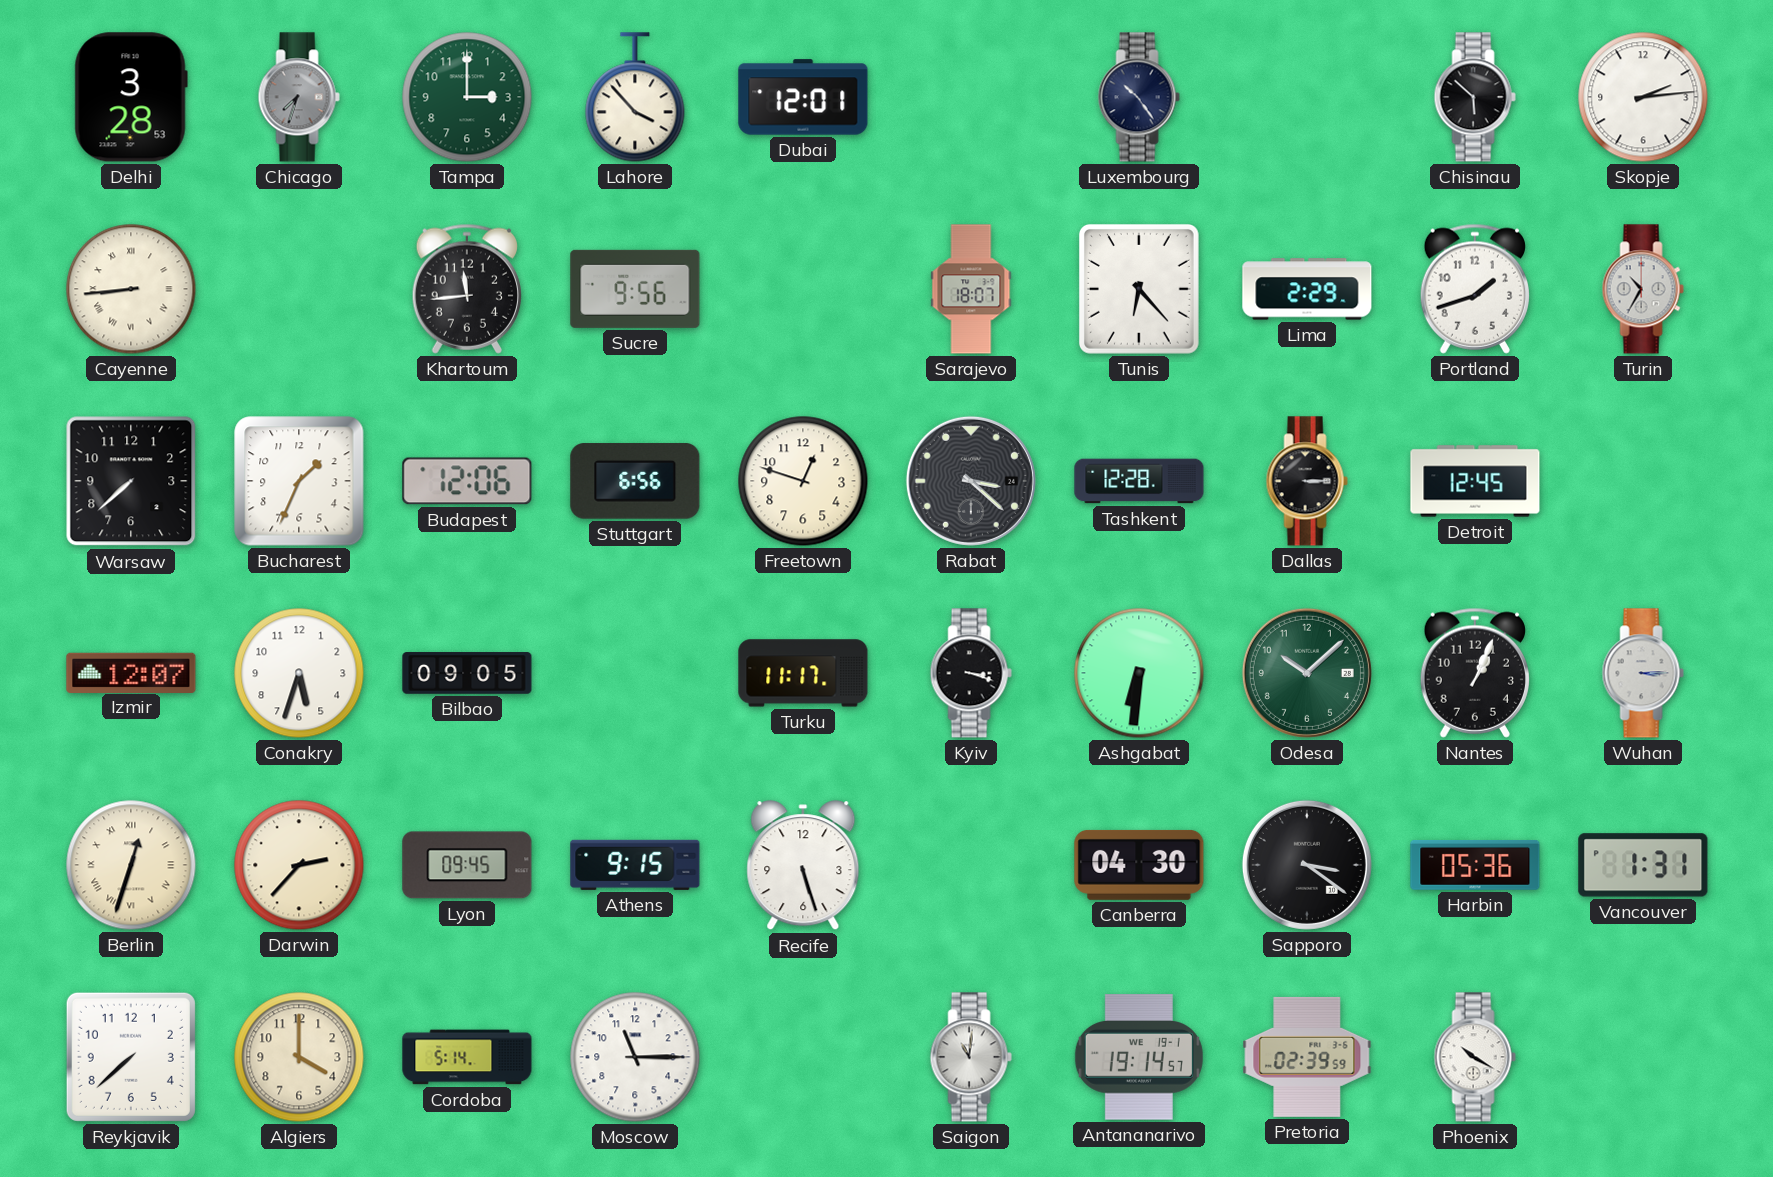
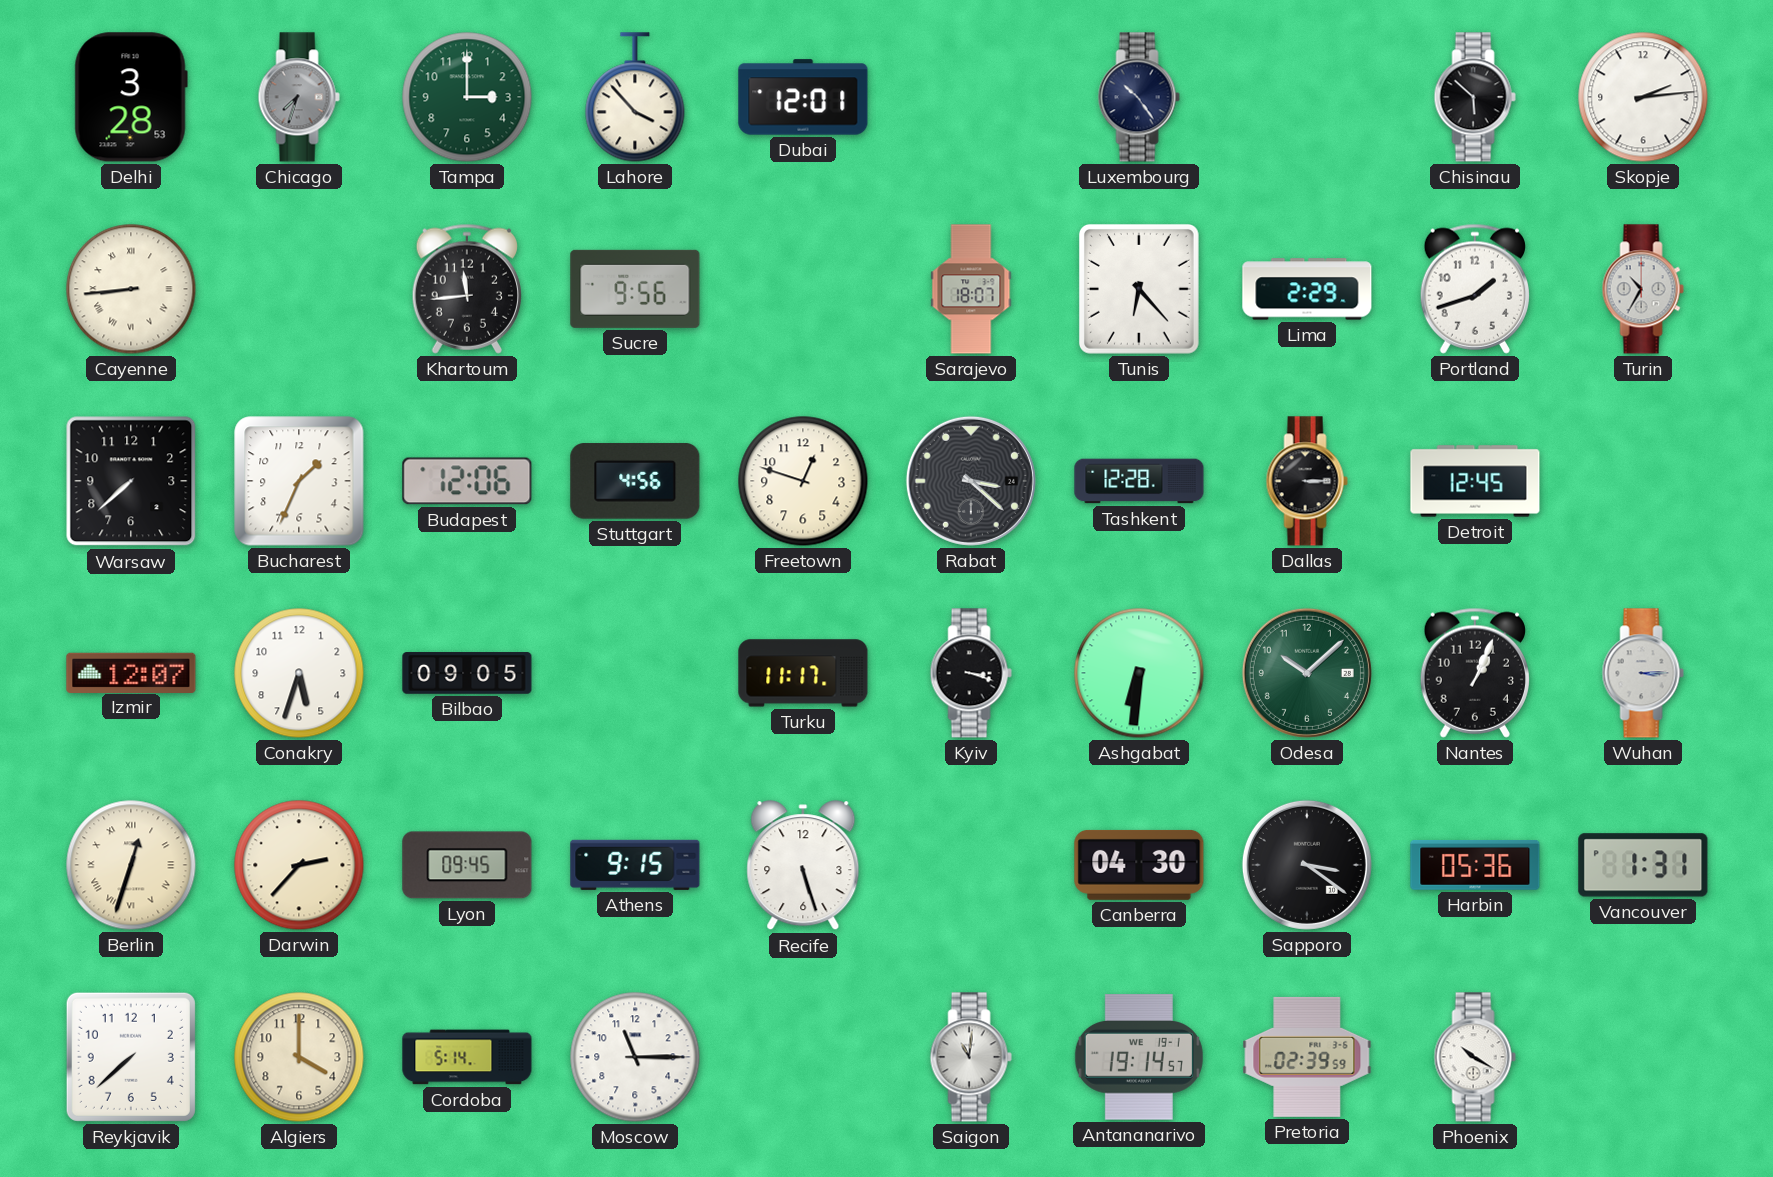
Stuttgart: 6:56 -> 4:56 (635, 481)
